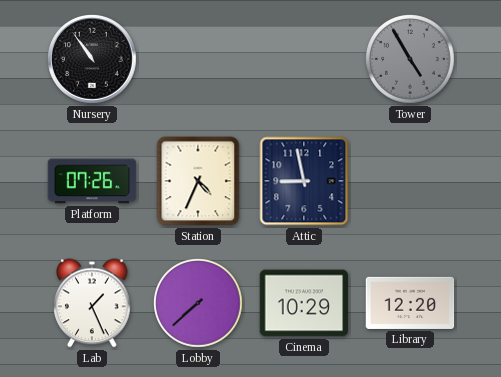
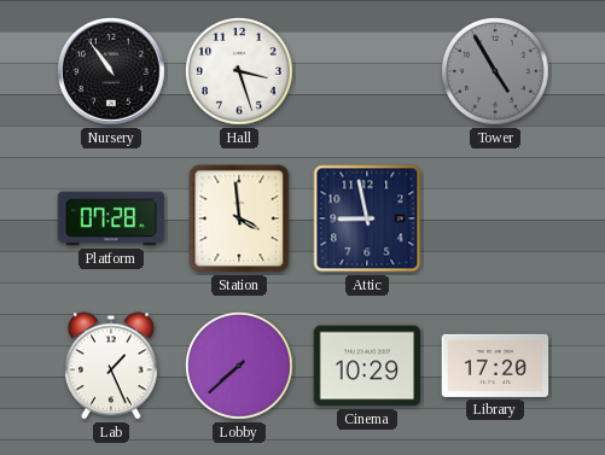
Hall: none -> 3:27 (240, 72)
Platform: 07:26 -> 07:28 (111, 218)
Station: 4:34 -> 3:59 (239, 218)
Library: 12:20 -> 17:20 (495, 366)
